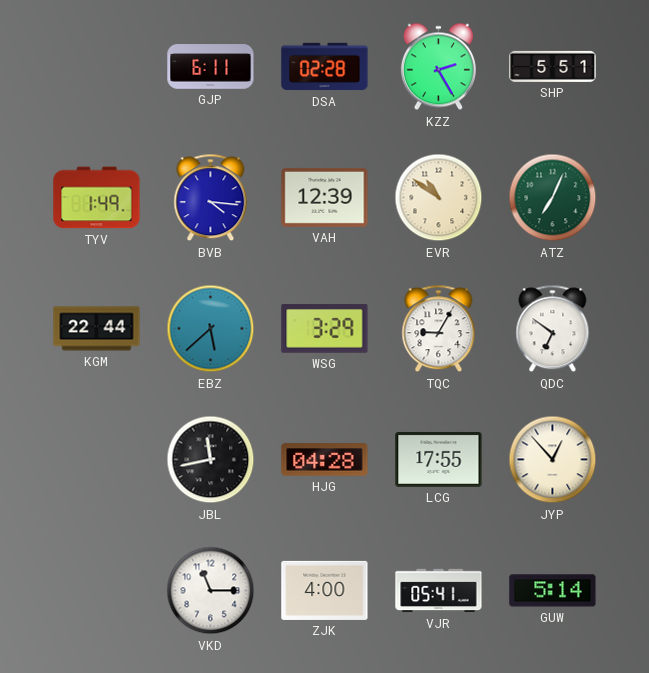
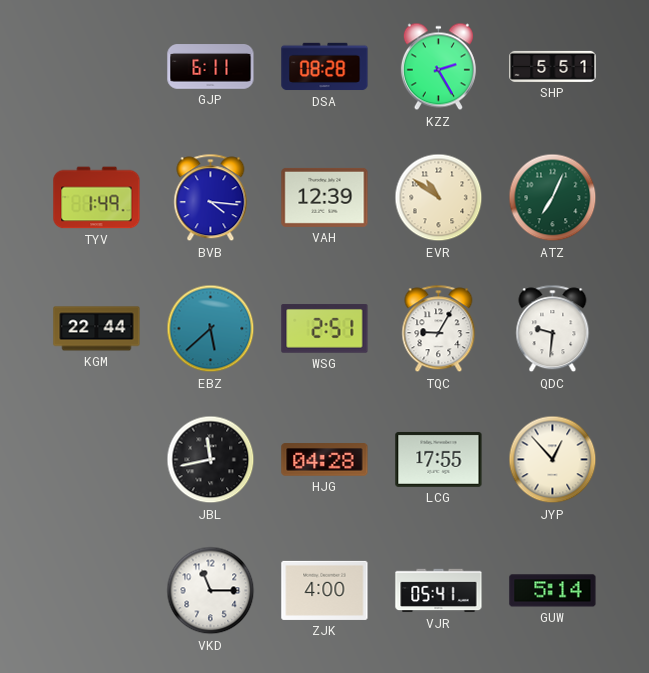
DSA: 02:28 -> 08:28 (325, 67)
WSG: 3:29 -> 2:51 (325, 329)
QDC: 6:51 -> 9:31 (553, 329)
